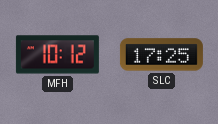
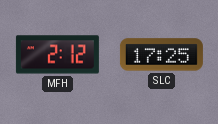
MFH: 10:12 -> 2:12 (57, 55)
